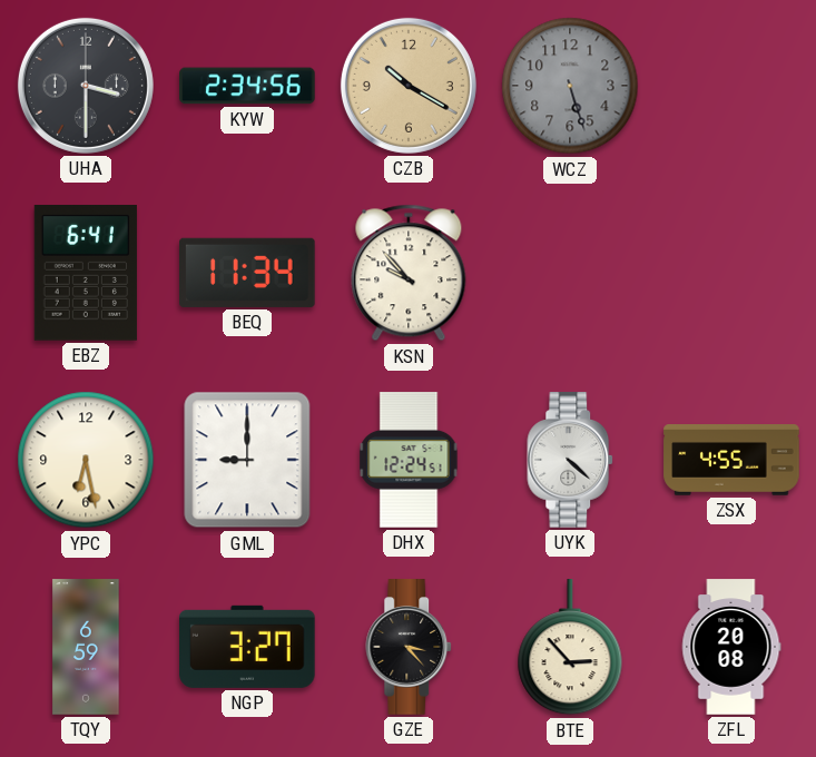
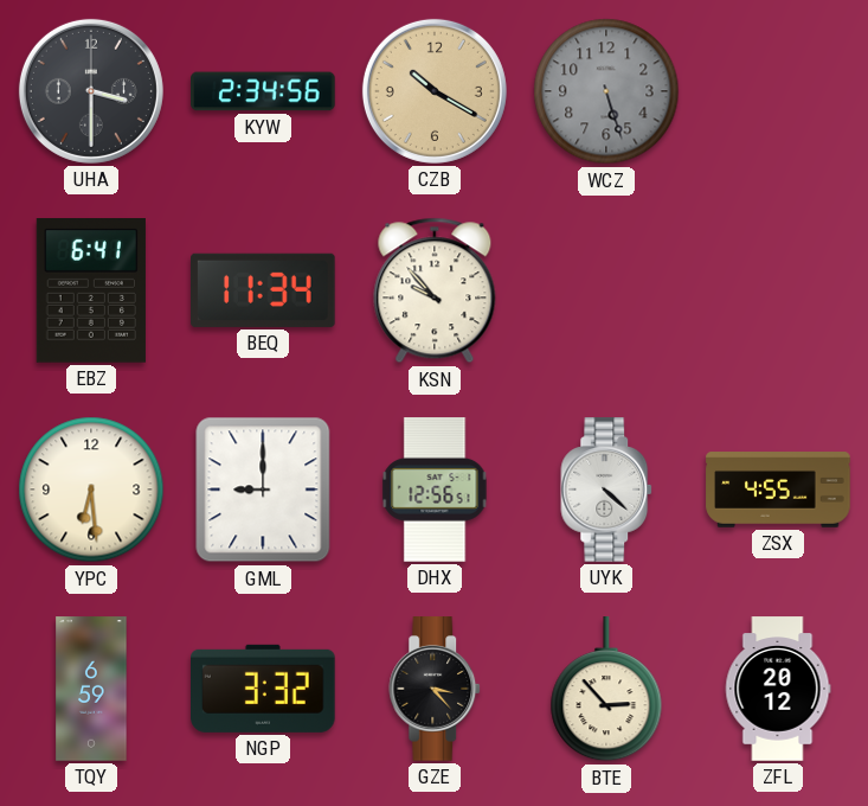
YPC: 6:28 -> 6:29 (91, 490)
DHX: 12:24 -> 12:56 (435, 490)
NGP: 3:27 -> 3:32 (264, 689)
ZFL: 20:08 -> 20:12 (778, 689)
